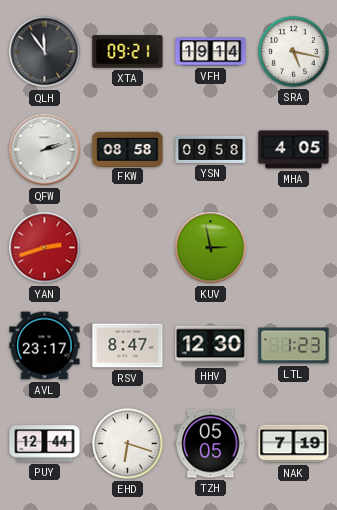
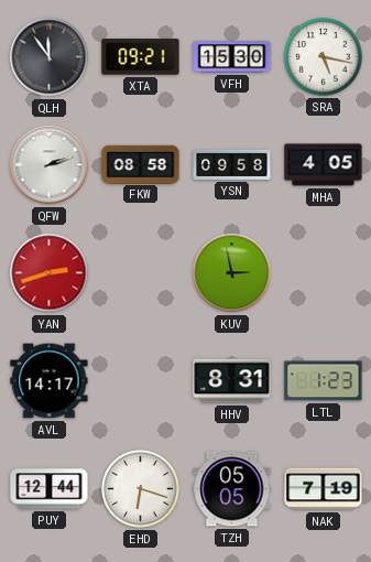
VFH: 19:14 -> 15:30 (232, 57)
AVL: 23:17 -> 14:17 (50, 381)
RSV: 8:47 -> none (128, 346)
HHV: 12:30 -> 8:31 (232, 381)
